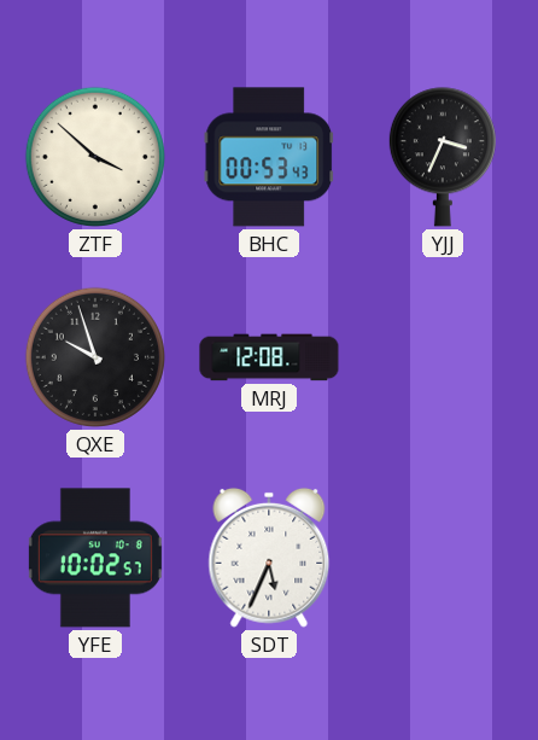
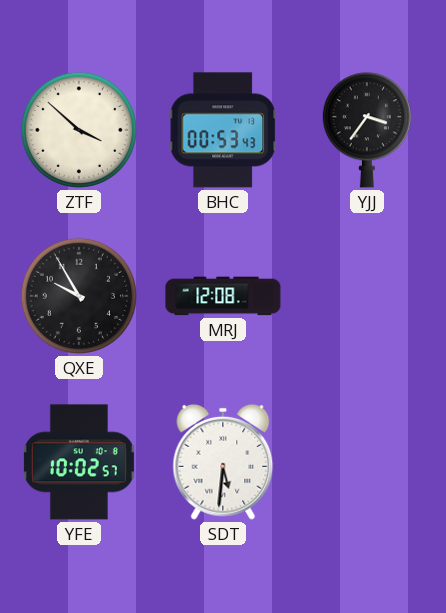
YJJ: 3:34 -> 3:36 (367, 130)
QXE: 9:57 -> 9:55 (79, 296)
SDT: 5:34 -> 5:31 (223, 462)
